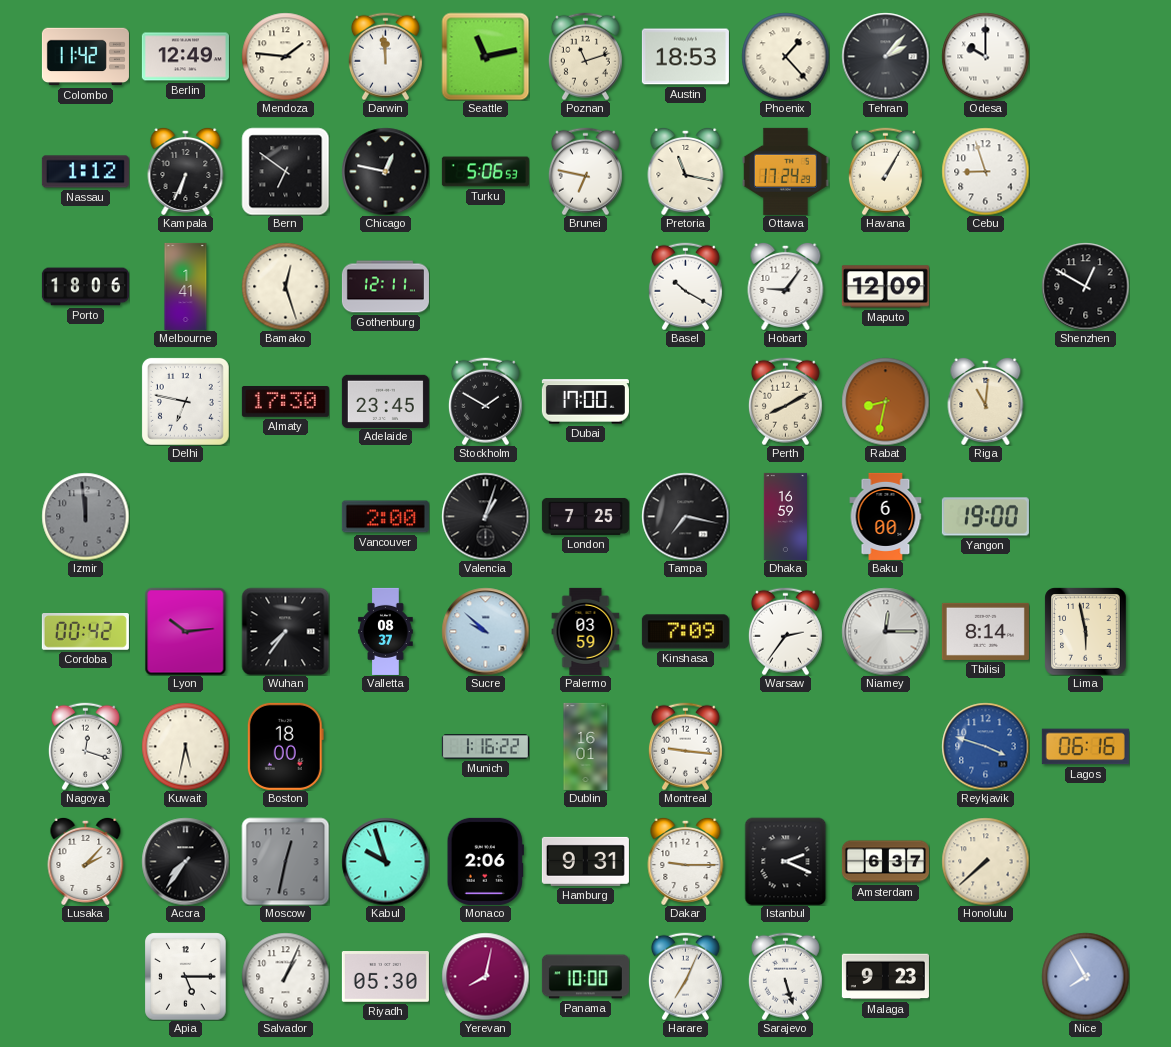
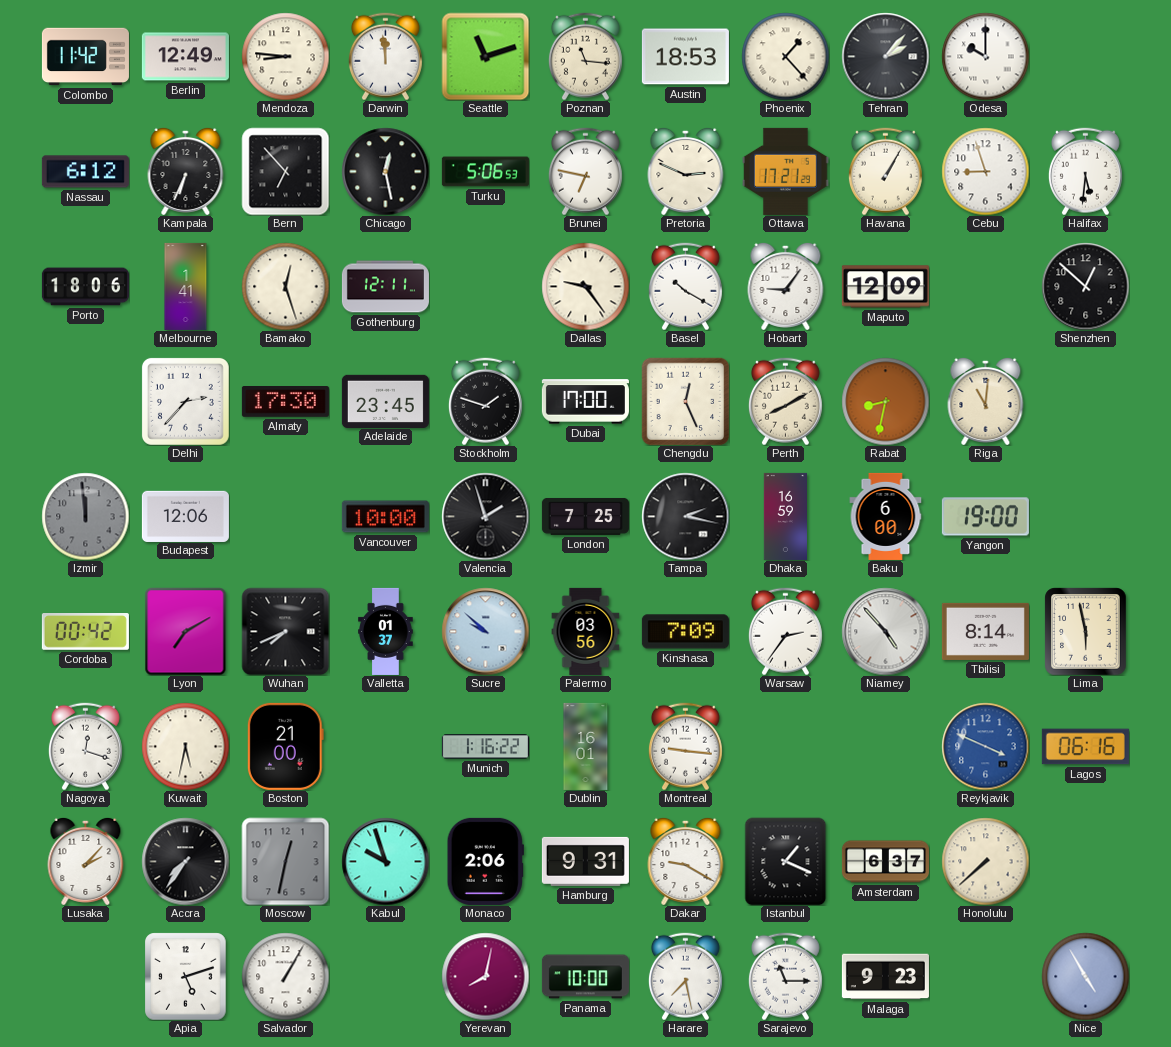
Mendoza: 1:46 -> 8:46 (285, 56)
Seattle: 11:13 -> 11:12 (485, 56)
Poznan: 11:12 -> 11:16 (585, 56)
Nassau: 1:12 -> 6:12 (85, 172)
Bern: 6:51 -> 6:53 (285, 171)
Chicago: 12:47 -> 12:28 (385, 171)
Pretoria: 11:17 -> 2:49 (686, 171)
Ottawa: 17:24 -> 17:21 (786, 171)
Halifax: none -> 5:31 (1085, 171)
Dallas: none -> 9:24 (585, 286)
Shenzhen: 12:50 -> 12:52 (1085, 286)
Delhi: 6:47 -> 2:37 (185, 401)
Stockholm: 1:50 -> 1:48 (485, 401)
Chengdu: none -> 12:26 (685, 401)
Budapest: none -> 12:06 (185, 516)
Vancouver: 2:00 -> 10:00 (385, 517)
Valencia: 1:03 -> 1:57 (485, 516)
Tampa: 7:17 -> 2:17 (685, 516)
Lyon: 10:14 -> 7:10 (186, 631)
Wuhan: 7:36 -> 7:41 (285, 631)
Valletta: 08:37 -> 01:37 (386, 631)
Palermo: 03:59 -> 03:56 (586, 631)
Niamey: 12:15 -> 4:53 (885, 631)
Boston: 18:00 -> 21:00 (285, 746)
Reykjavik: 3:48 -> 3:49 (985, 746)
Dakar: 9:15 -> 9:20 (686, 861)
Istanbul: 2:19 -> 1:19 (786, 861)
Apia: 5:15 -> 5:12 (186, 976)
Salvador: 1:04 -> 1:05 (285, 976)
Riyadh: 05:30 -> none (385, 977)
Harare: 7:04 -> 7:28 (685, 976)
Sarajevo: 5:27 -> 11:15 (785, 976)
Nice: 7:55 -> 4:55 (1085, 976)
